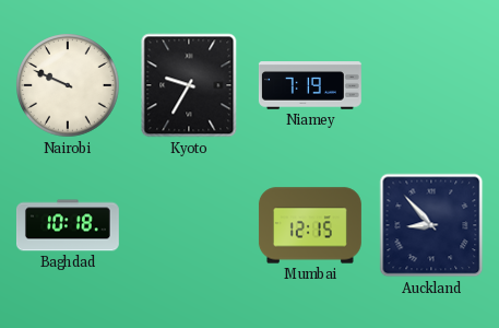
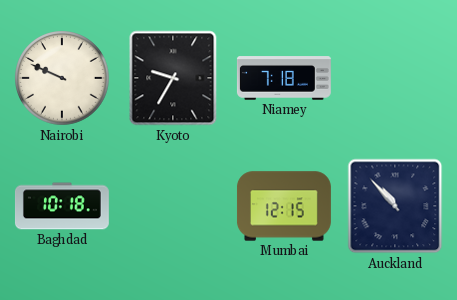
Niamey: 7:19 -> 7:18 (284, 78)
Auckland: 8:53 -> 10:53 (395, 206)
